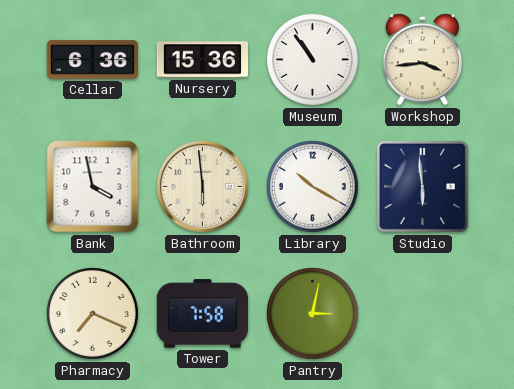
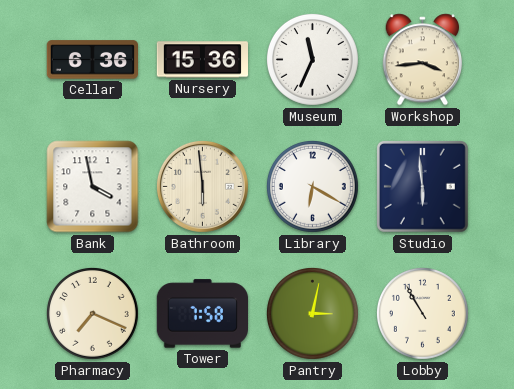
Museum: 10:54 -> 11:34 (312, 59)
Library: 10:20 -> 6:20 (312, 186)
Lobby: none -> 10:55 (422, 313)
